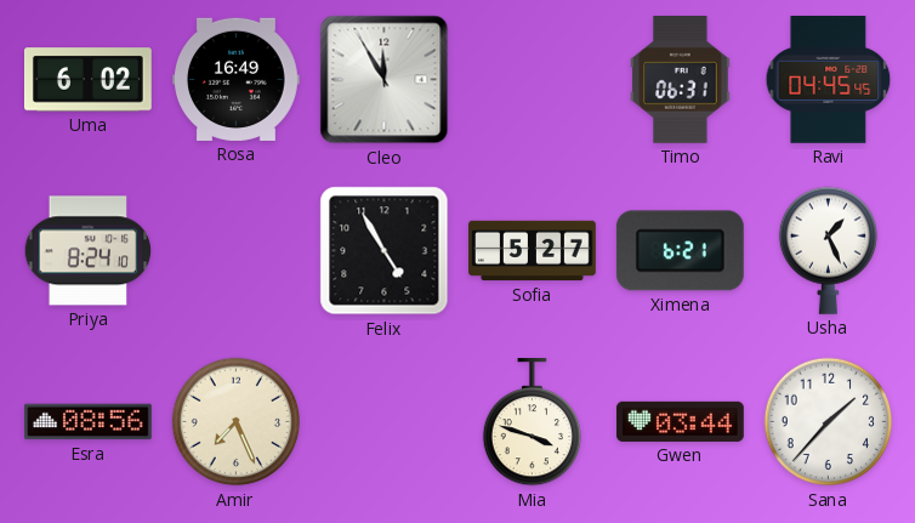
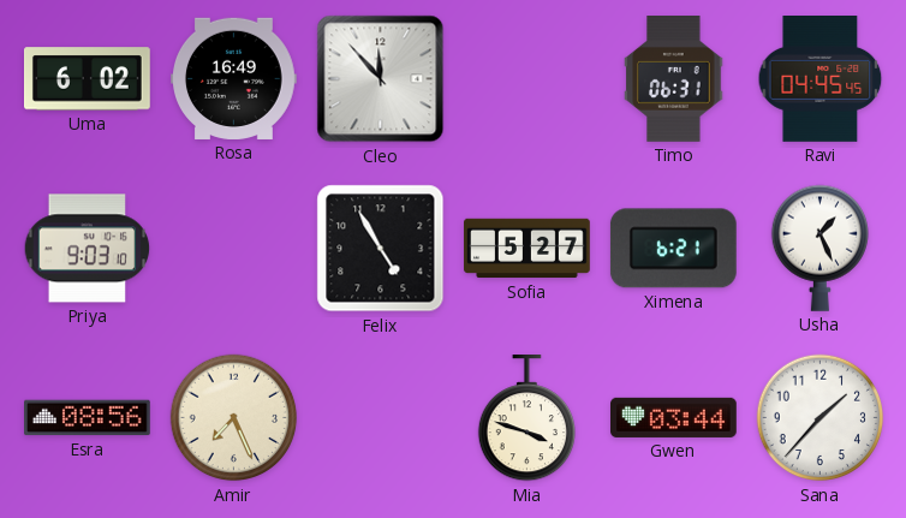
Cleo: 11:55 -> 11:53 (381, 79)
Priya: 8:24 -> 9:03 (88, 249)
